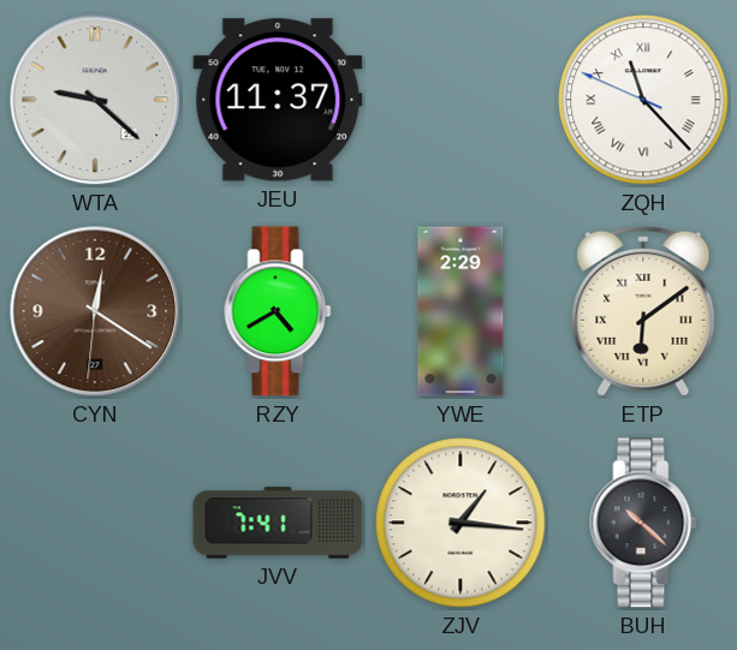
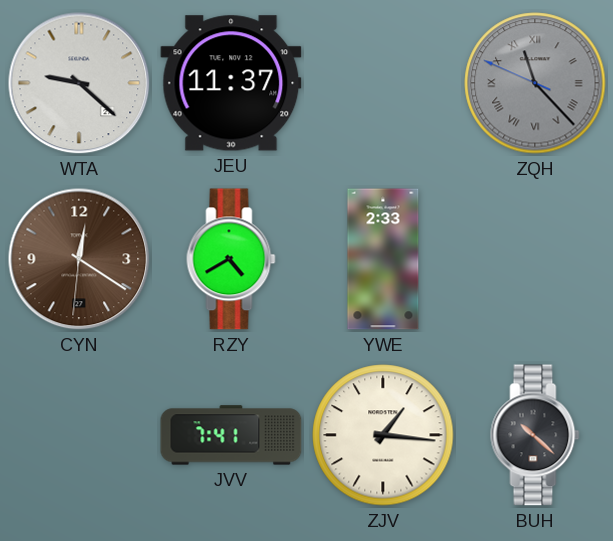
ZQH dial: white -> grey (535, 83)
YWE: 2:29 -> 2:33 (383, 259)
ETP: 6:09 -> none (643, 311)
